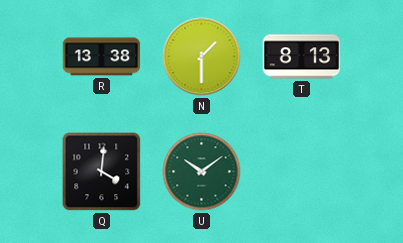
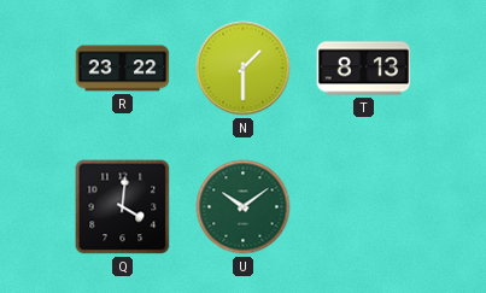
R: 13:38 -> 23:22 (123, 69)
